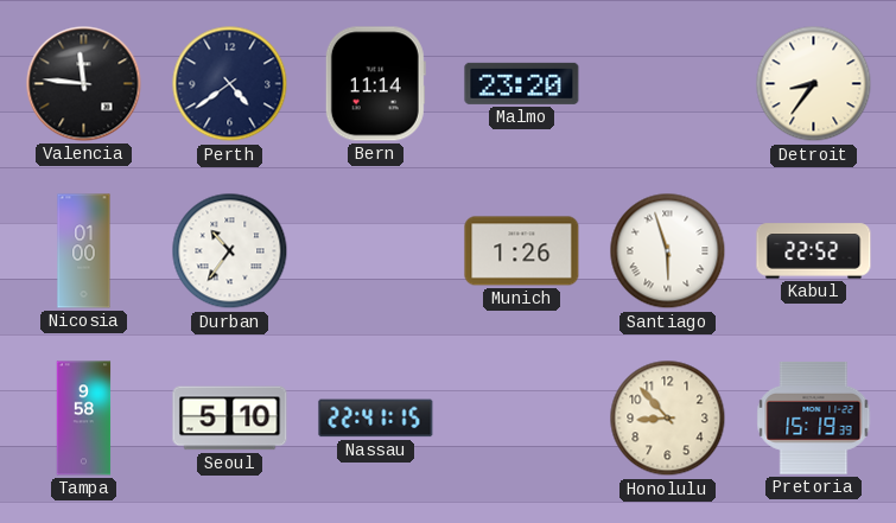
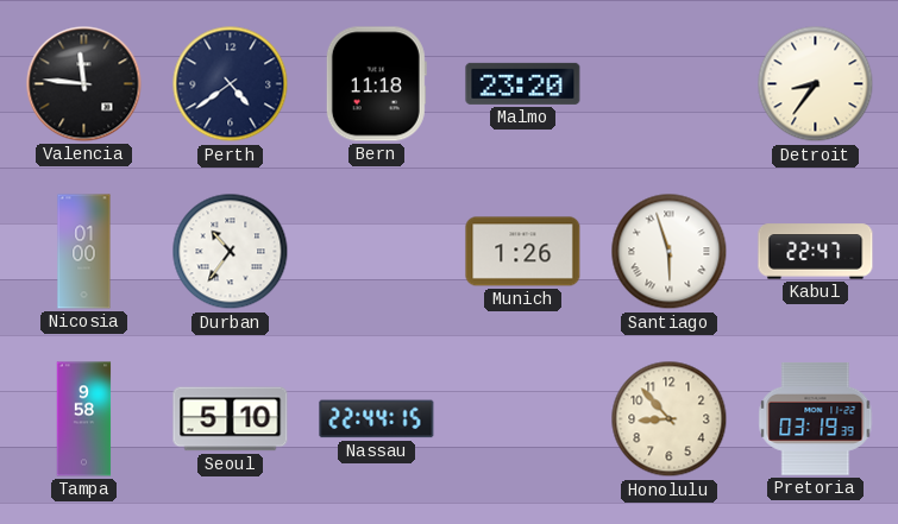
Bern: 11:14 -> 11:18 (376, 84)
Kabul: 22:52 -> 22:47 (816, 252)
Nassau: 22:41 -> 22:44 (377, 419)
Pretoria: 15:19 -> 03:19 (816, 418)
